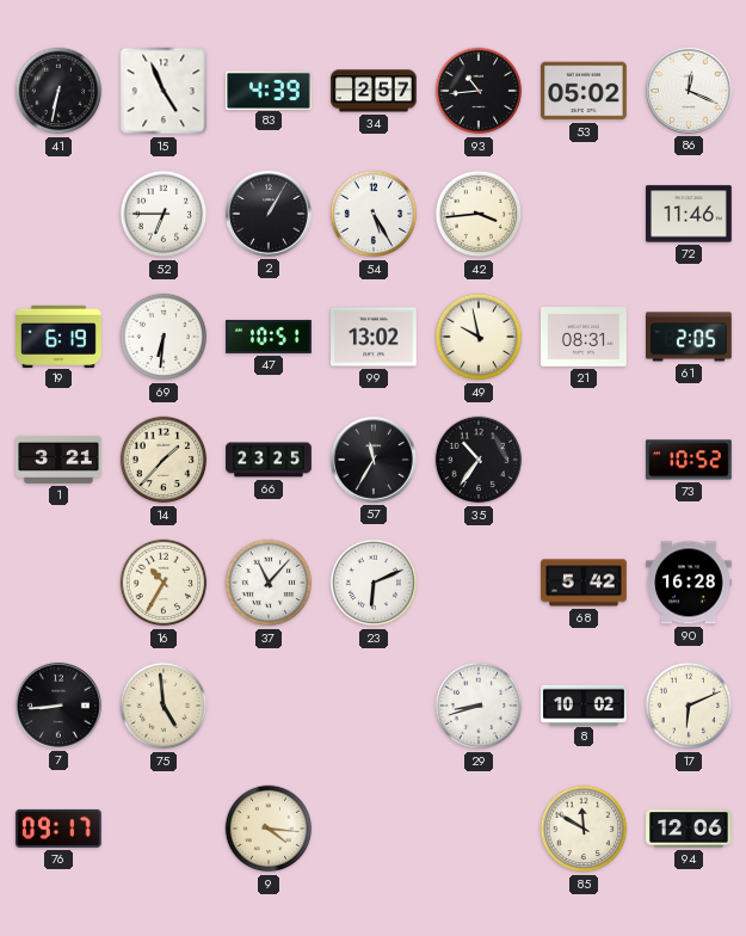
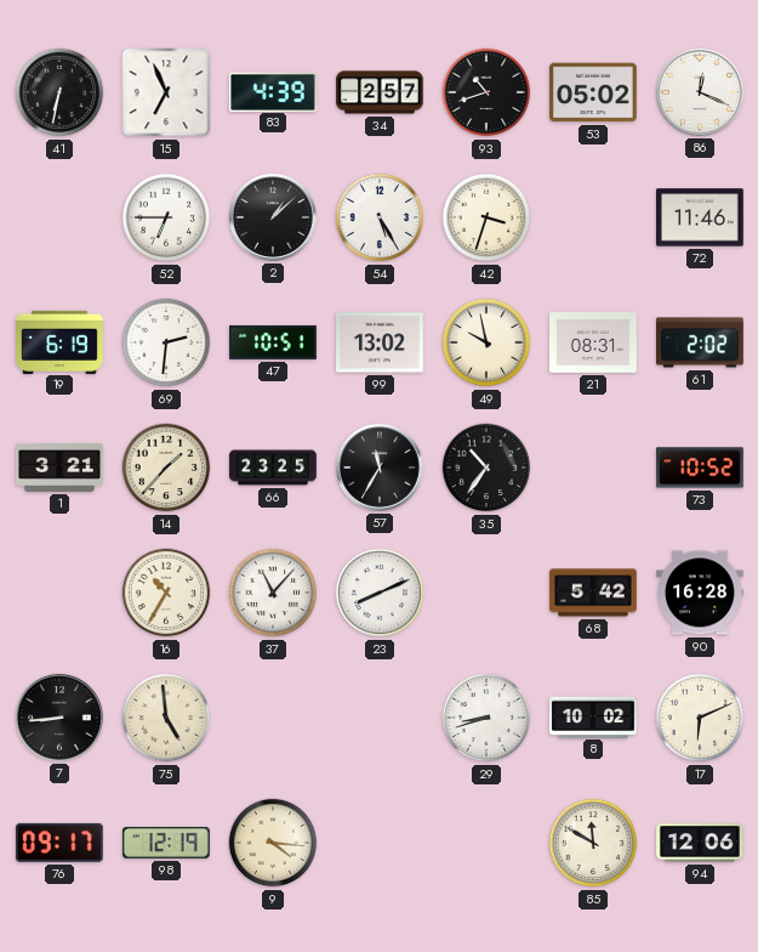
15: 4:56 -> 6:56 (166, 92)
93: 10:44 -> 10:42 (486, 92)
2: 1:05 -> 1:08 (273, 217)
42: 3:44 -> 3:33 (486, 217)
69: 6:31 -> 2:31 (166, 342)
61: 2:05 -> 2:02 (701, 342)
23: 6:11 -> 8:11 (380, 593)
98: none -> 12:19 (167, 843)
